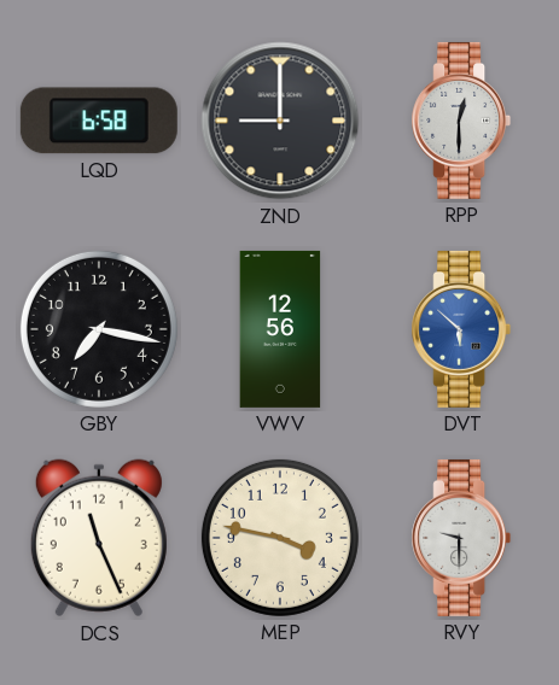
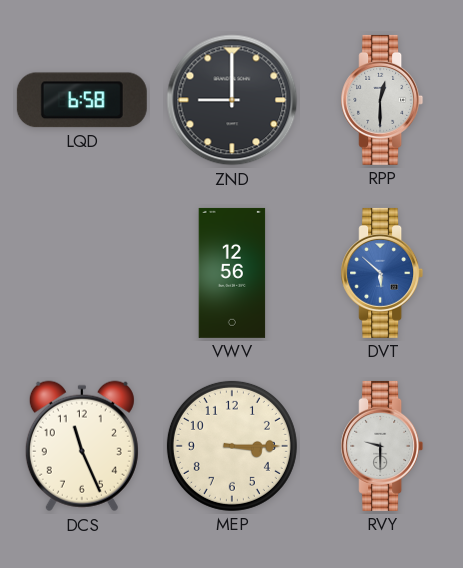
GBY: 7:17 -> none (99, 329)
MEP: 3:47 -> 3:15 (232, 446)
